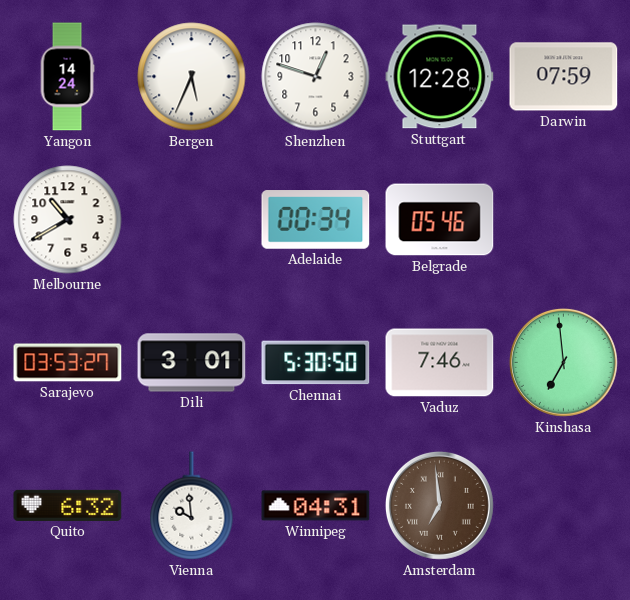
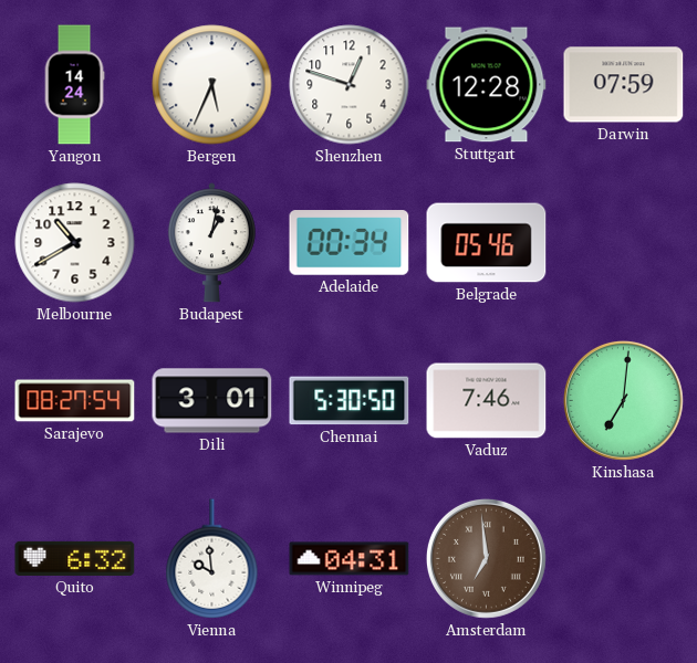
Budapest: none -> 1:02 (211, 243)
Sarajevo: 03:53 -> 08:27 (75, 401)
Kinshasa: 6:59 -> 7:01 (623, 400)
